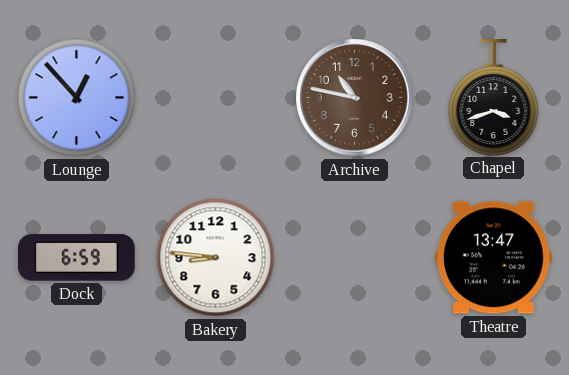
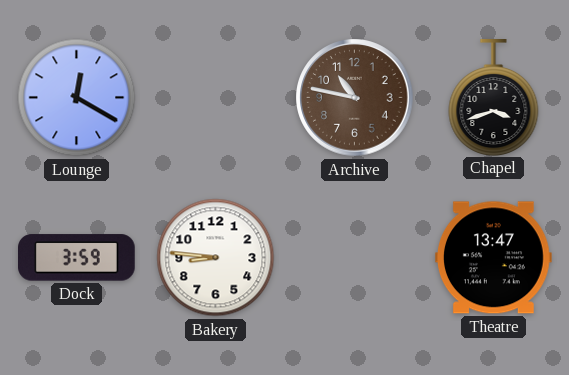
Lounge: 12:53 -> 12:20 (77, 98)
Dock: 6:59 -> 3:59 (77, 258)
